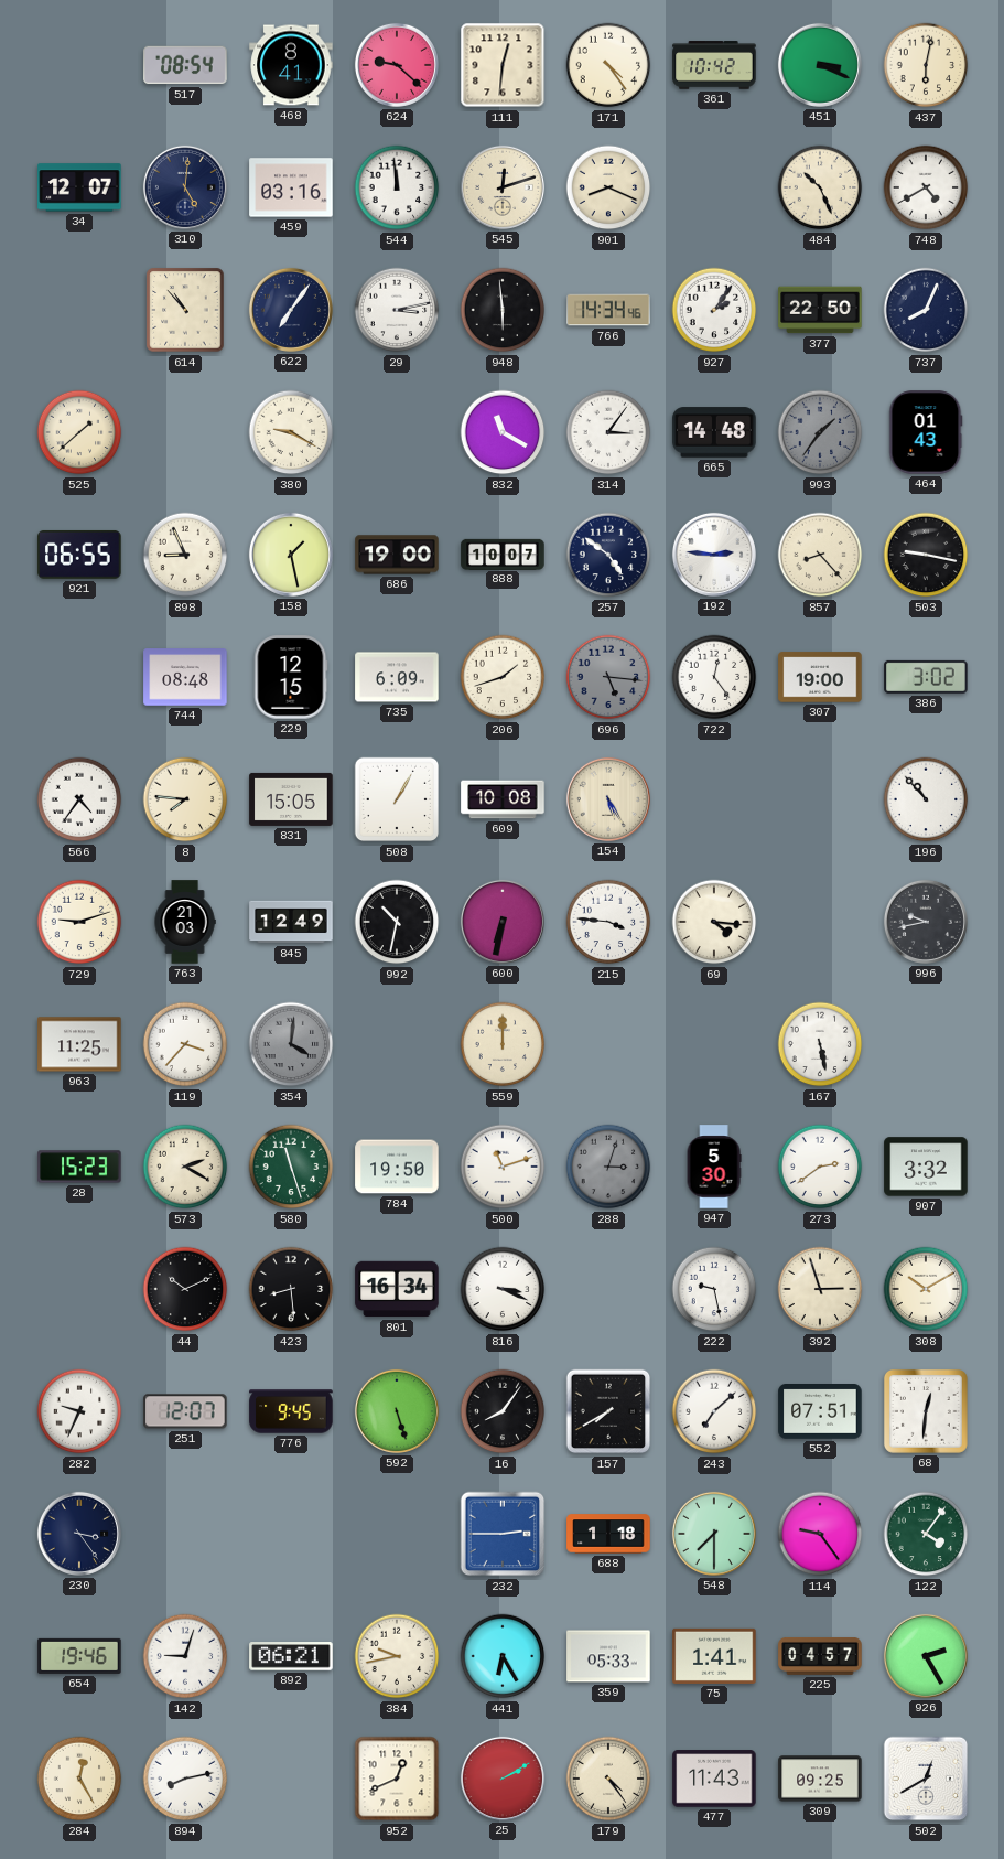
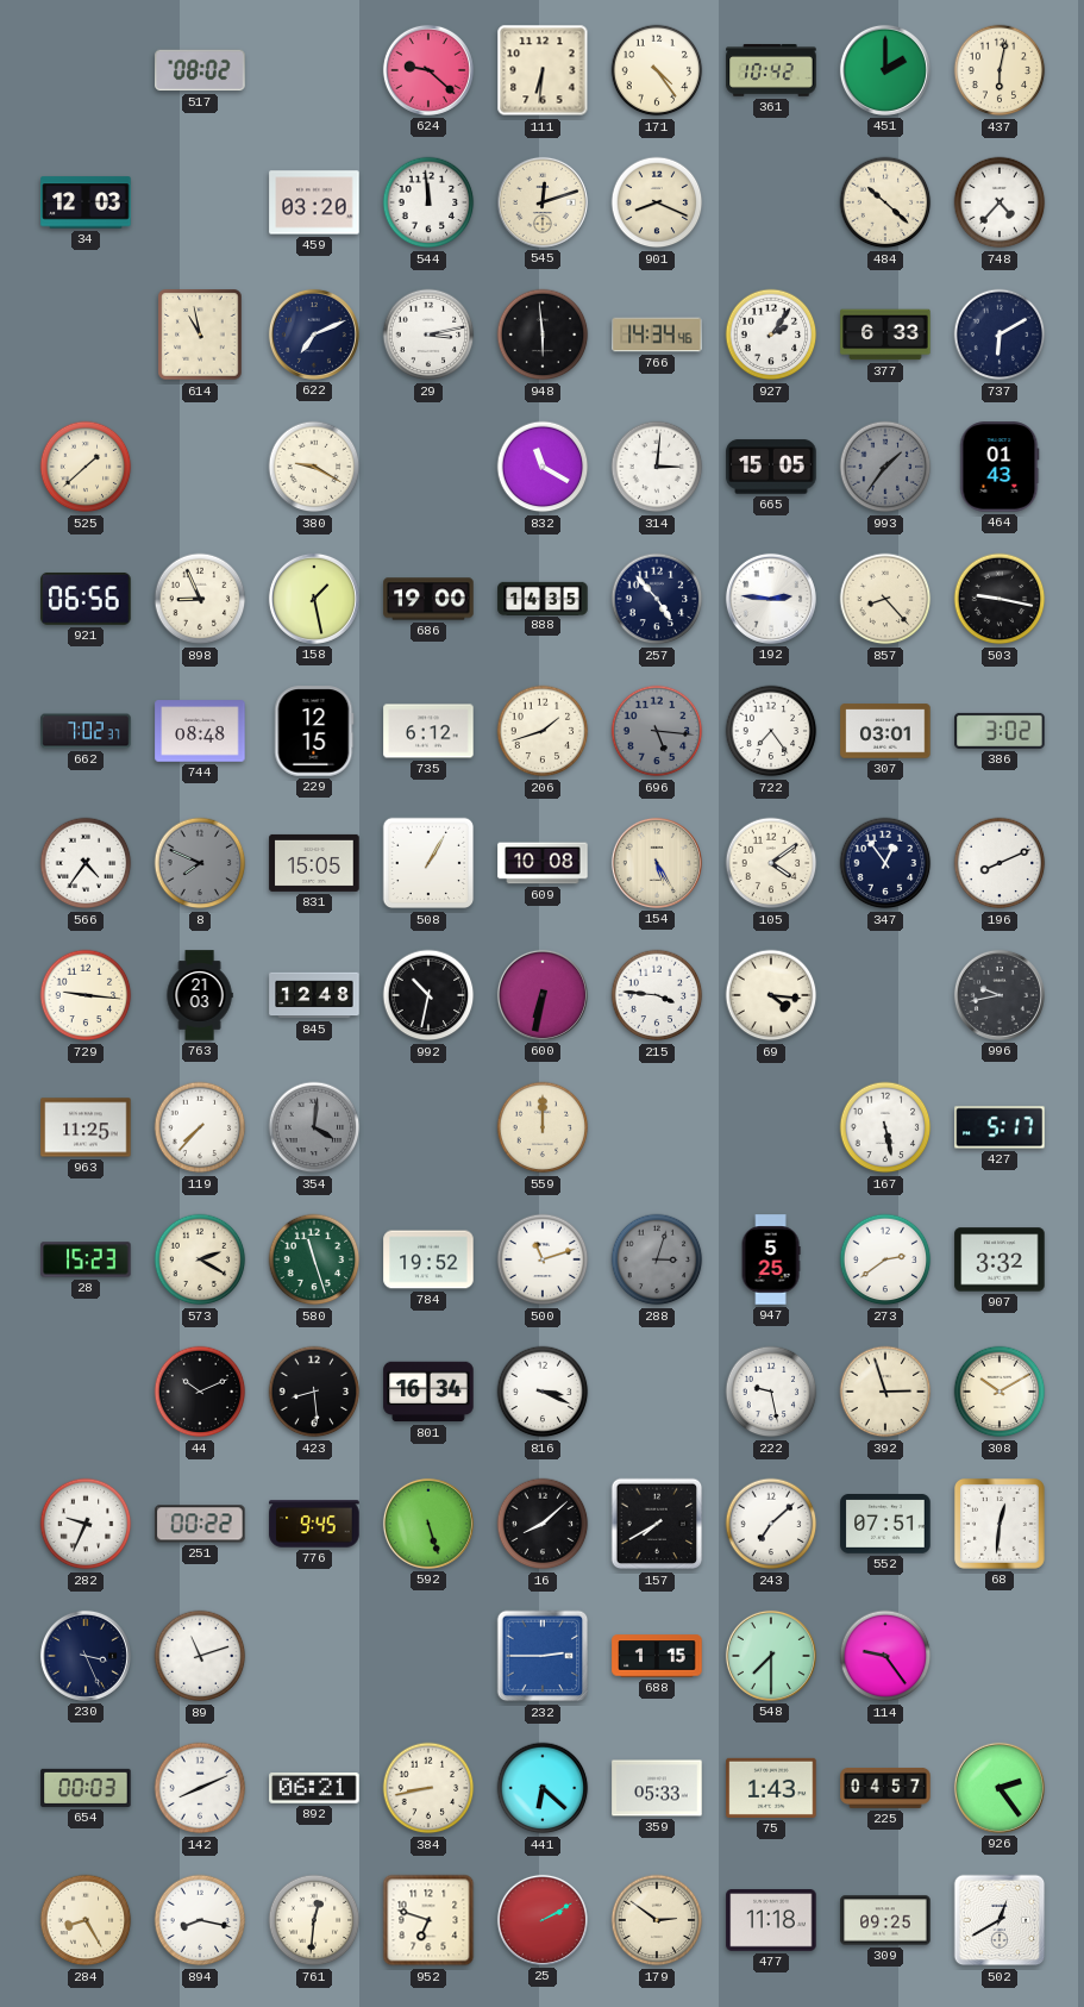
517: 08:54 -> 08:02 (200, 70)
468: 8:41 -> none (291, 65)
111: 12:31 -> 6:31 (543, 70)
451: 3:19 -> 2:00 (885, 70)
34: 12:07 -> 12:03 (86, 202)
310: 5:01 -> none (185, 187)
459: 03:16 -> 03:20 (314, 202)
484: 10:26 -> 10:22 (885, 202)
748: 4:40 -> 4:37 (1000, 202)
614: 10:53 -> 10:58 (200, 334)
622: 7:06 -> 7:11 (314, 334)
377: 22:50 -> 6:33 (885, 334)
737: 8:04 -> 6:10 (1000, 334)
314: 3:06 -> 3:01 (657, 467)
665: 14:48 -> 15:05 (771, 467)
921: 06:55 -> 06:56 (86, 599)
888: 10:07 -> 14:35 (543, 598)
257: 4:51 -> 4:53 (657, 599)
662: none -> 7:02 (86, 731)
735: 6:09 -> 6:12 (428, 731)
722: 12:24 -> 7:24 (771, 731)
307: 19:00 -> 03:01 (885, 731)
8: 7:46 -> 7:49 (200, 863)
8 dial: cream -> grey (200, 863)
105: none -> 4:09 (771, 863)
347: none -> 12:54 (885, 863)
196: 10:53 -> 8:11 (1000, 863)
729: 9:12 -> 9:16 (86, 995)
845: 12:49 -> 12:48 (314, 995)
119: 3:37 -> 7:37 (200, 1127)
427: none -> 5:17 (1000, 1127)
784: 19:50 -> 19:52 (428, 1259)
947: 5:30 -> 5:25 (771, 1259)
251: 12:07 -> 00:22 (200, 1524)
16: 8:06 -> 8:08 (543, 1524)
230: 3:24 -> 3:26 (86, 1656)
89: none -> 11:12 (200, 1656)
688: 1:18 -> 1:15 (657, 1656)
122: 4:06 -> none (926, 1534)
654: 19:46 -> 00:03 (86, 1788)
142: 9:03 -> 8:11 (200, 1788)
384: 9:43 -> 8:43 (428, 1788)
441: 6:25 -> 6:22 (543, 1788)
75: 1:41 -> 1:43 (771, 1788)
926: 2:25 -> 2:24 (1000, 1788)
284: 12:25 -> 8:25 (86, 1920)
894: 8:13 -> 8:17 (200, 1920)
761: none -> 12:31 (314, 1920)
952: 12:41 -> 6:48 (428, 1920)
179: 4:24 -> 2:51 (657, 1920)
477: 11:43 -> 11:18 (771, 1920)
